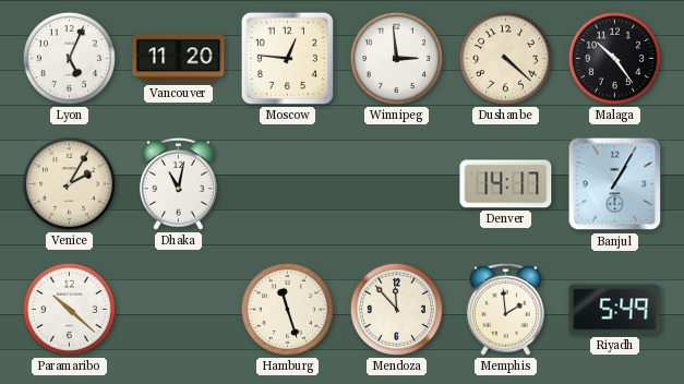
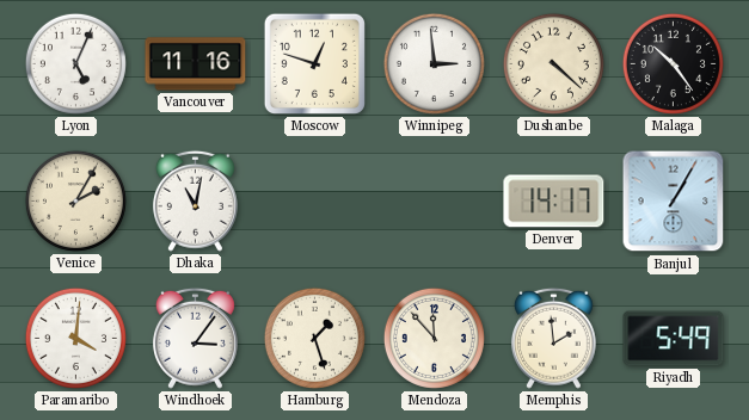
Vancouver: 11:20 -> 11:16 (196, 64)
Moscow: 12:46 -> 12:48 (314, 63)
Paramaribo: 10:22 -> 4:01 (75, 338)
Windhoek: none -> 3:06 (195, 338)
Hamburg: 11:27 -> 1:27 (314, 338)
